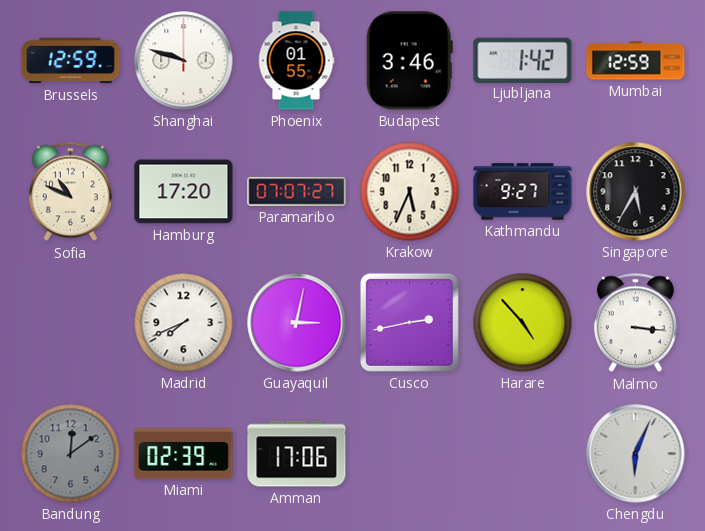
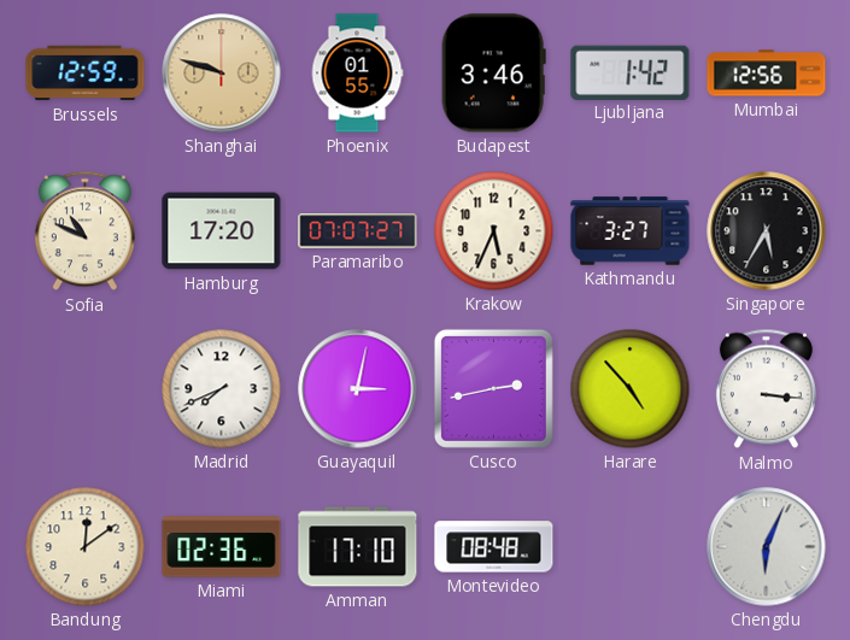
Shanghai dial: white -> champagne (222, 74)
Mumbai: 12:59 -> 12:56 (767, 74)
Kathmandu: 9:27 -> 3:27 (631, 231)
Bandung dial: grey -> cream (86, 547)
Miami: 02:39 -> 02:36 (222, 547)
Amman: 17:06 -> 17:10 (358, 547)
Montevideo: none -> 08:48 (494, 547)
